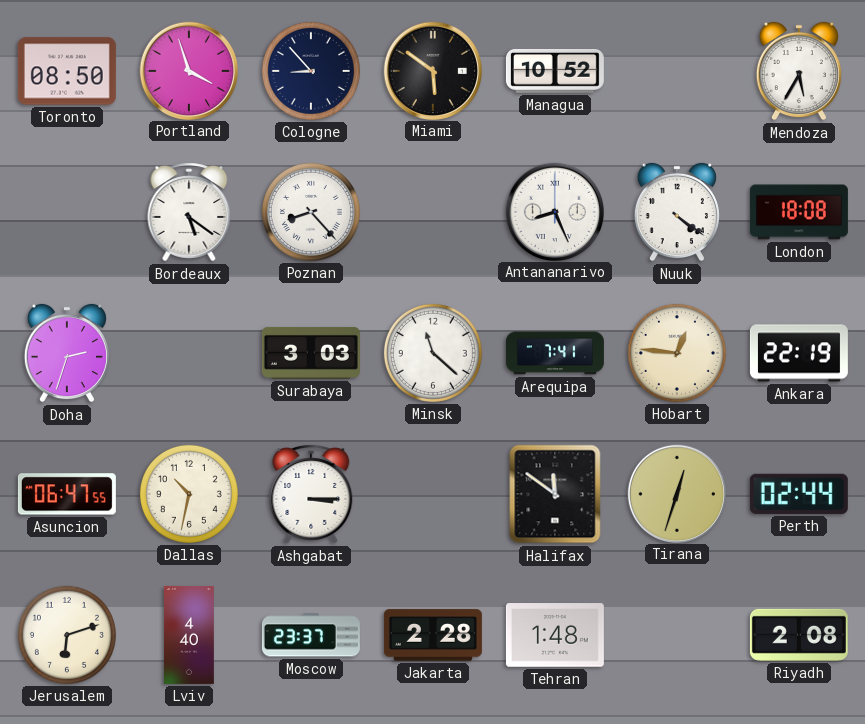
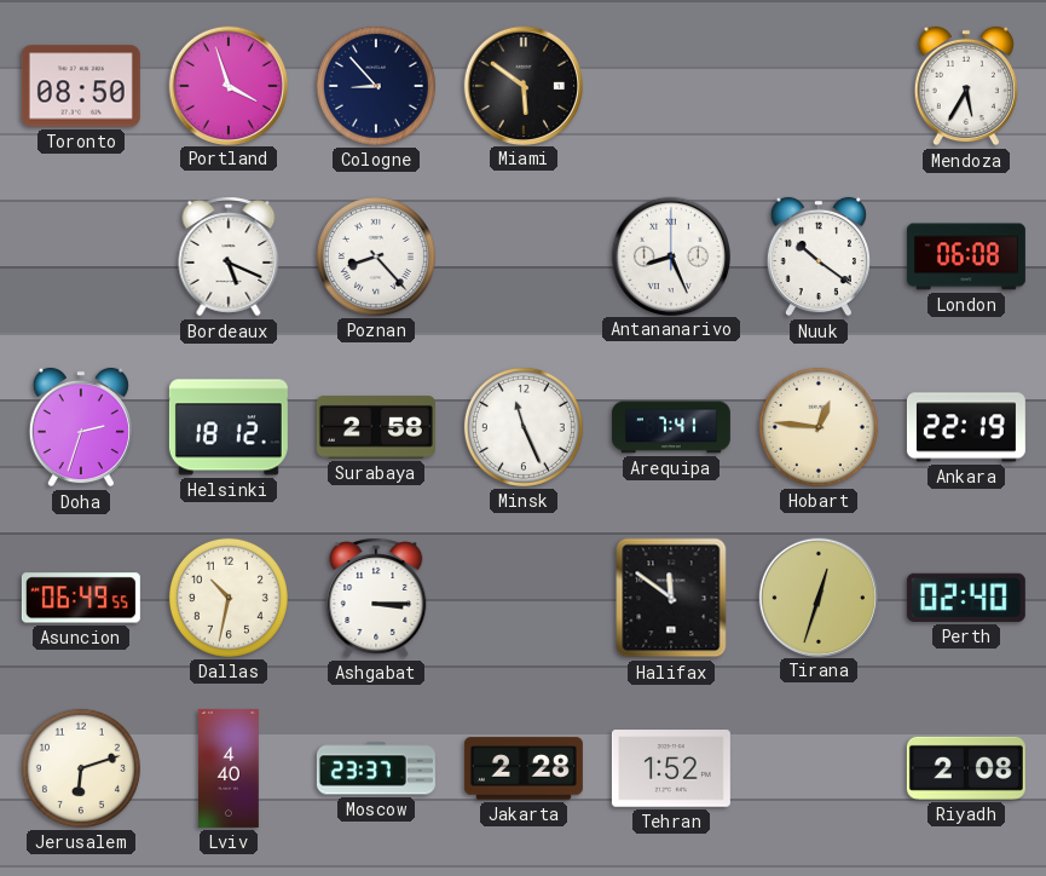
Managua: 10:52 -> none (555, 71)
Bordeaux: 5:21 -> 5:19 (229, 257)
Nuuk: 4:21 -> 10:21 (819, 257)
London: 18:08 -> 06:08 (966, 257)
Helsinki: none -> 18:12 (229, 427)
Surabaya: 3:03 -> 2:58 (376, 427)
Minsk: 11:22 -> 11:26 (524, 427)
Asuncion: 06:47 -> 06:49 (81, 598)
Perth: 02:44 -> 02:40 (966, 598)
Tehran: 1:48 -> 1:52 (671, 768)
